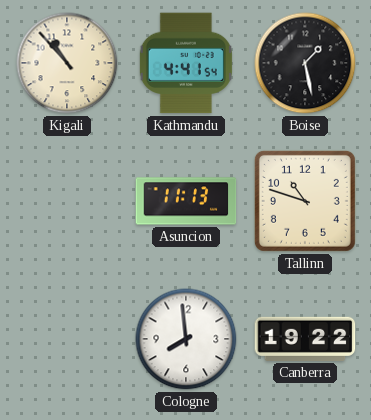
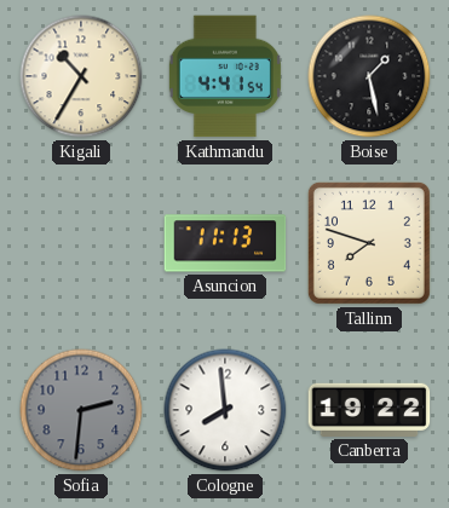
Kigali: 10:53 -> 10:35 (81, 76)
Tallinn: 10:48 -> 7:48 (369, 243)
Sofia: none -> 2:31 (81, 410)
